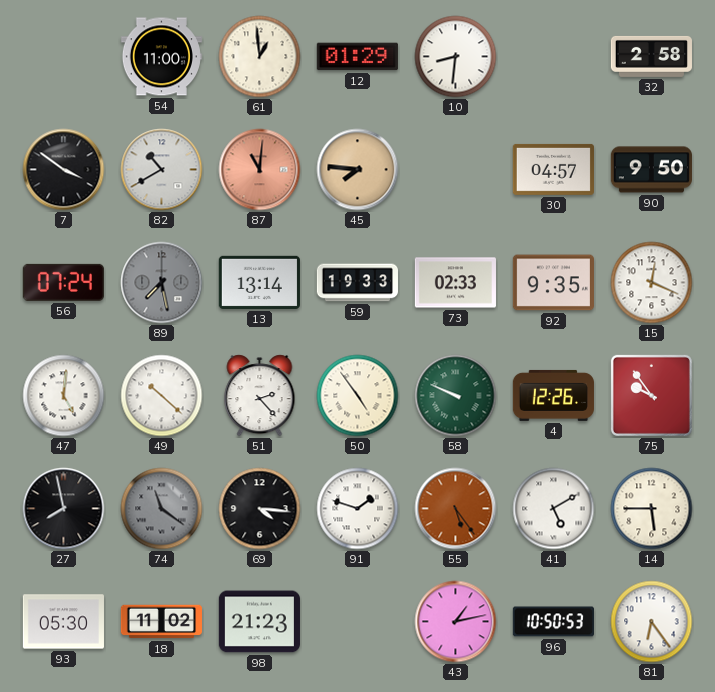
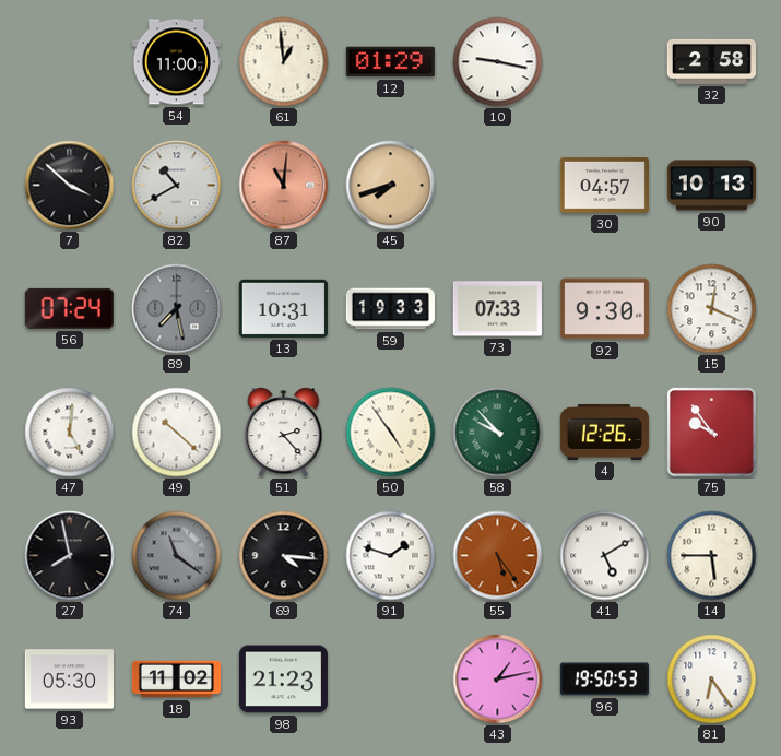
10: 8:31 -> 9:17 (498, 62)
7: 3:51 -> 3:52 (70, 186)
45: 7:46 -> 7:42 (391, 186)
90: 9:50 -> 10:13 (711, 186)
13: 13:14 -> 10:31 (283, 308)
73: 02:33 -> 07:33 (497, 309)
92: 9:35 -> 9:30 (604, 309)
58: 9:49 -> 9:53 (498, 433)
96: 10:50 -> 19:50 (604, 680)
